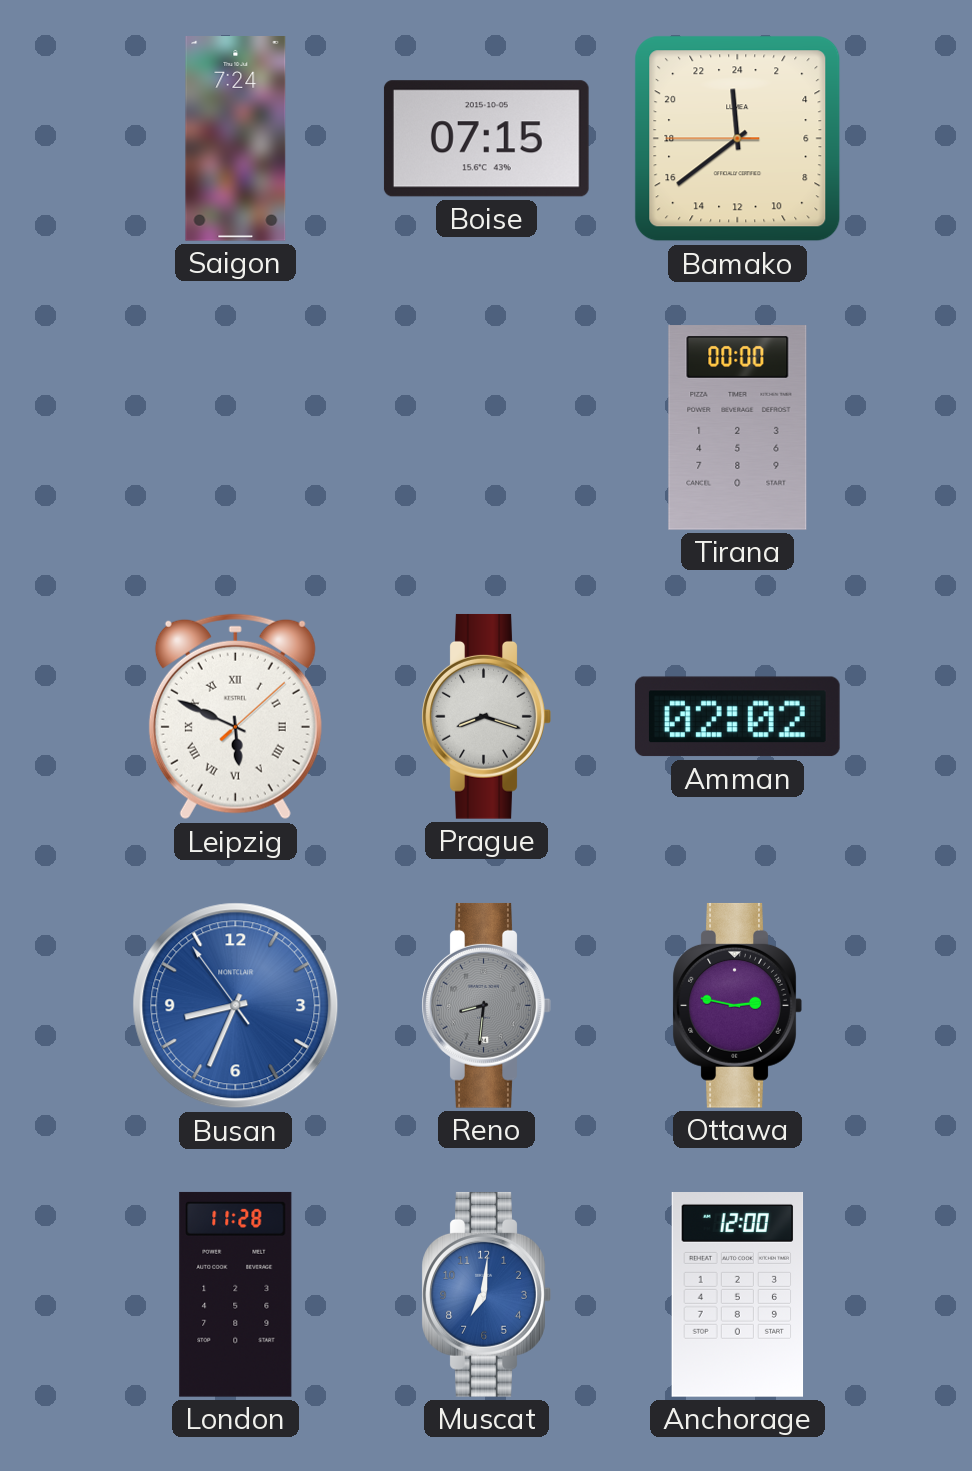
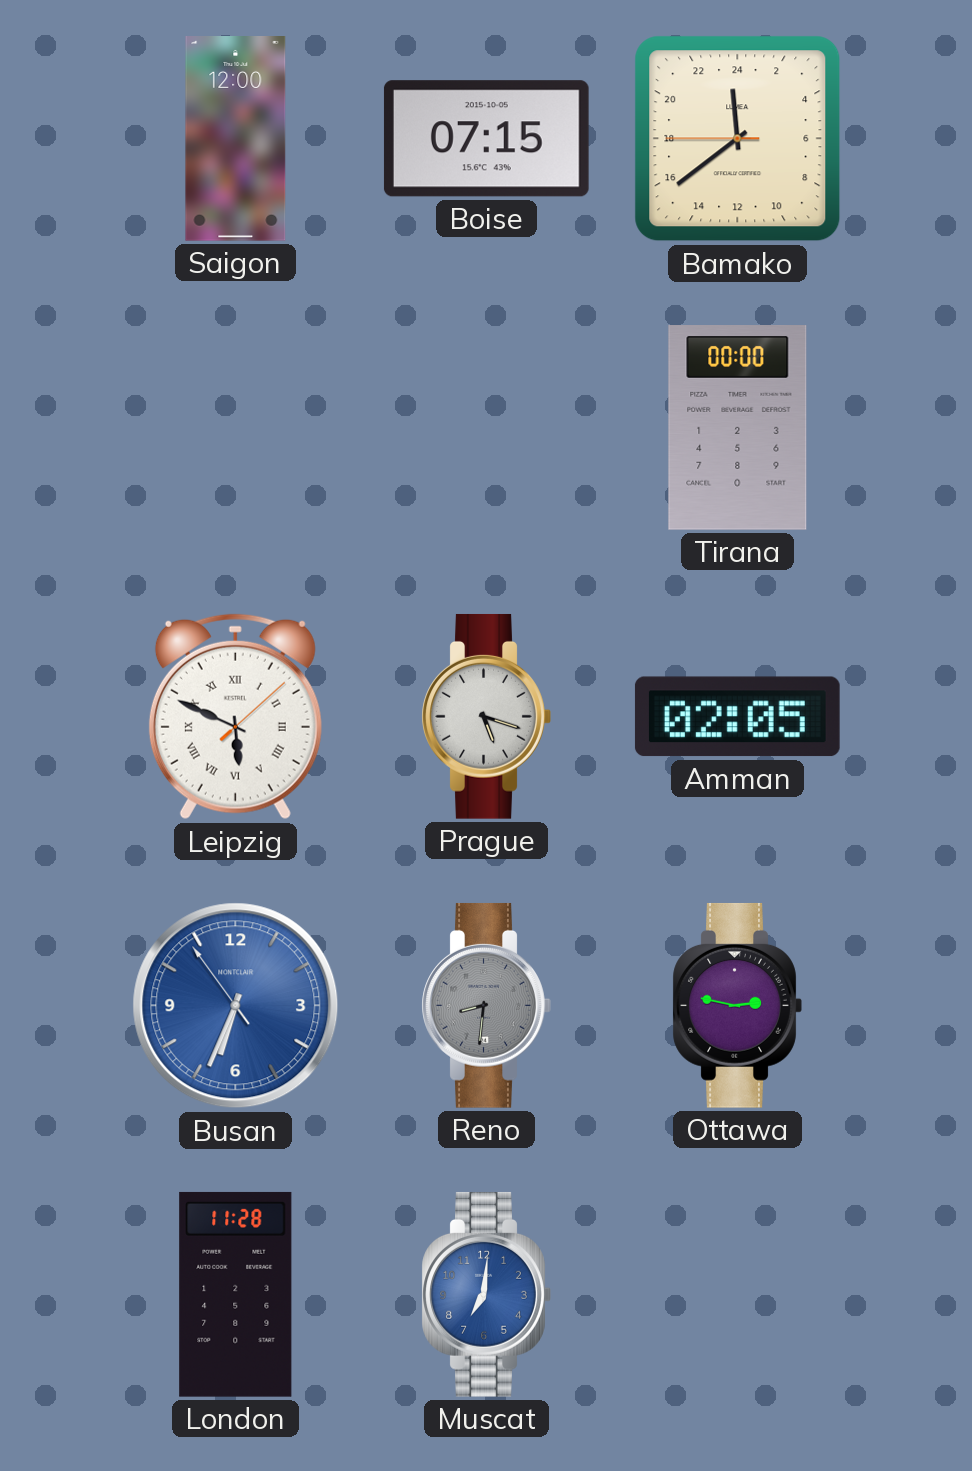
Saigon: 7:24 -> 12:00 (236, 139)
Prague: 8:18 -> 5:18 (486, 716)
Amman: 02:02 -> 02:05 (737, 717)
Busan: 8:33 -> 6:33 (236, 1006)
Anchorage: 12:00 -> none (738, 1295)
